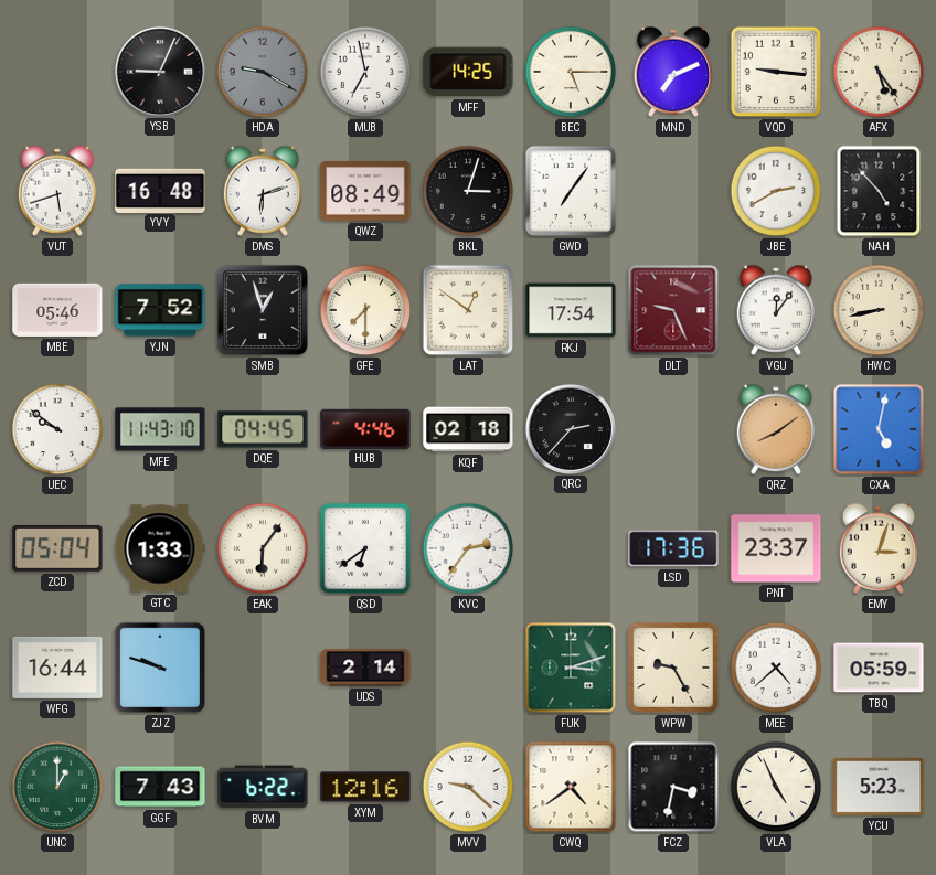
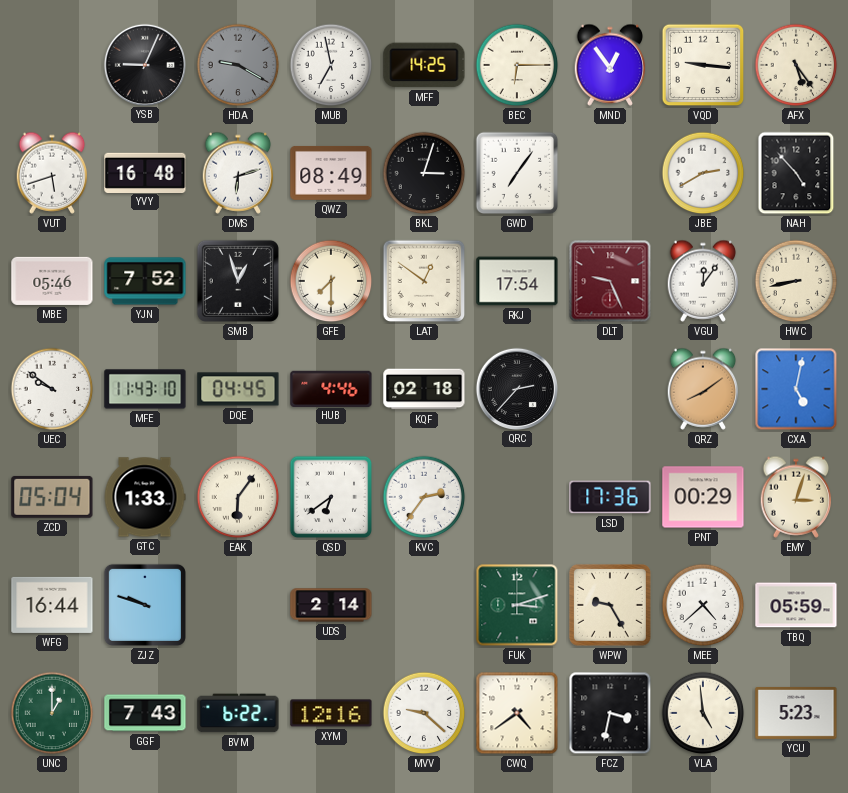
BEC: 5:15 -> 6:15 (517, 65)
MND: 7:11 -> 12:54 (610, 65)
PNT: 23:37 -> 00:29 (703, 497)
VLA: 4:56 -> 4:59 (703, 713)
